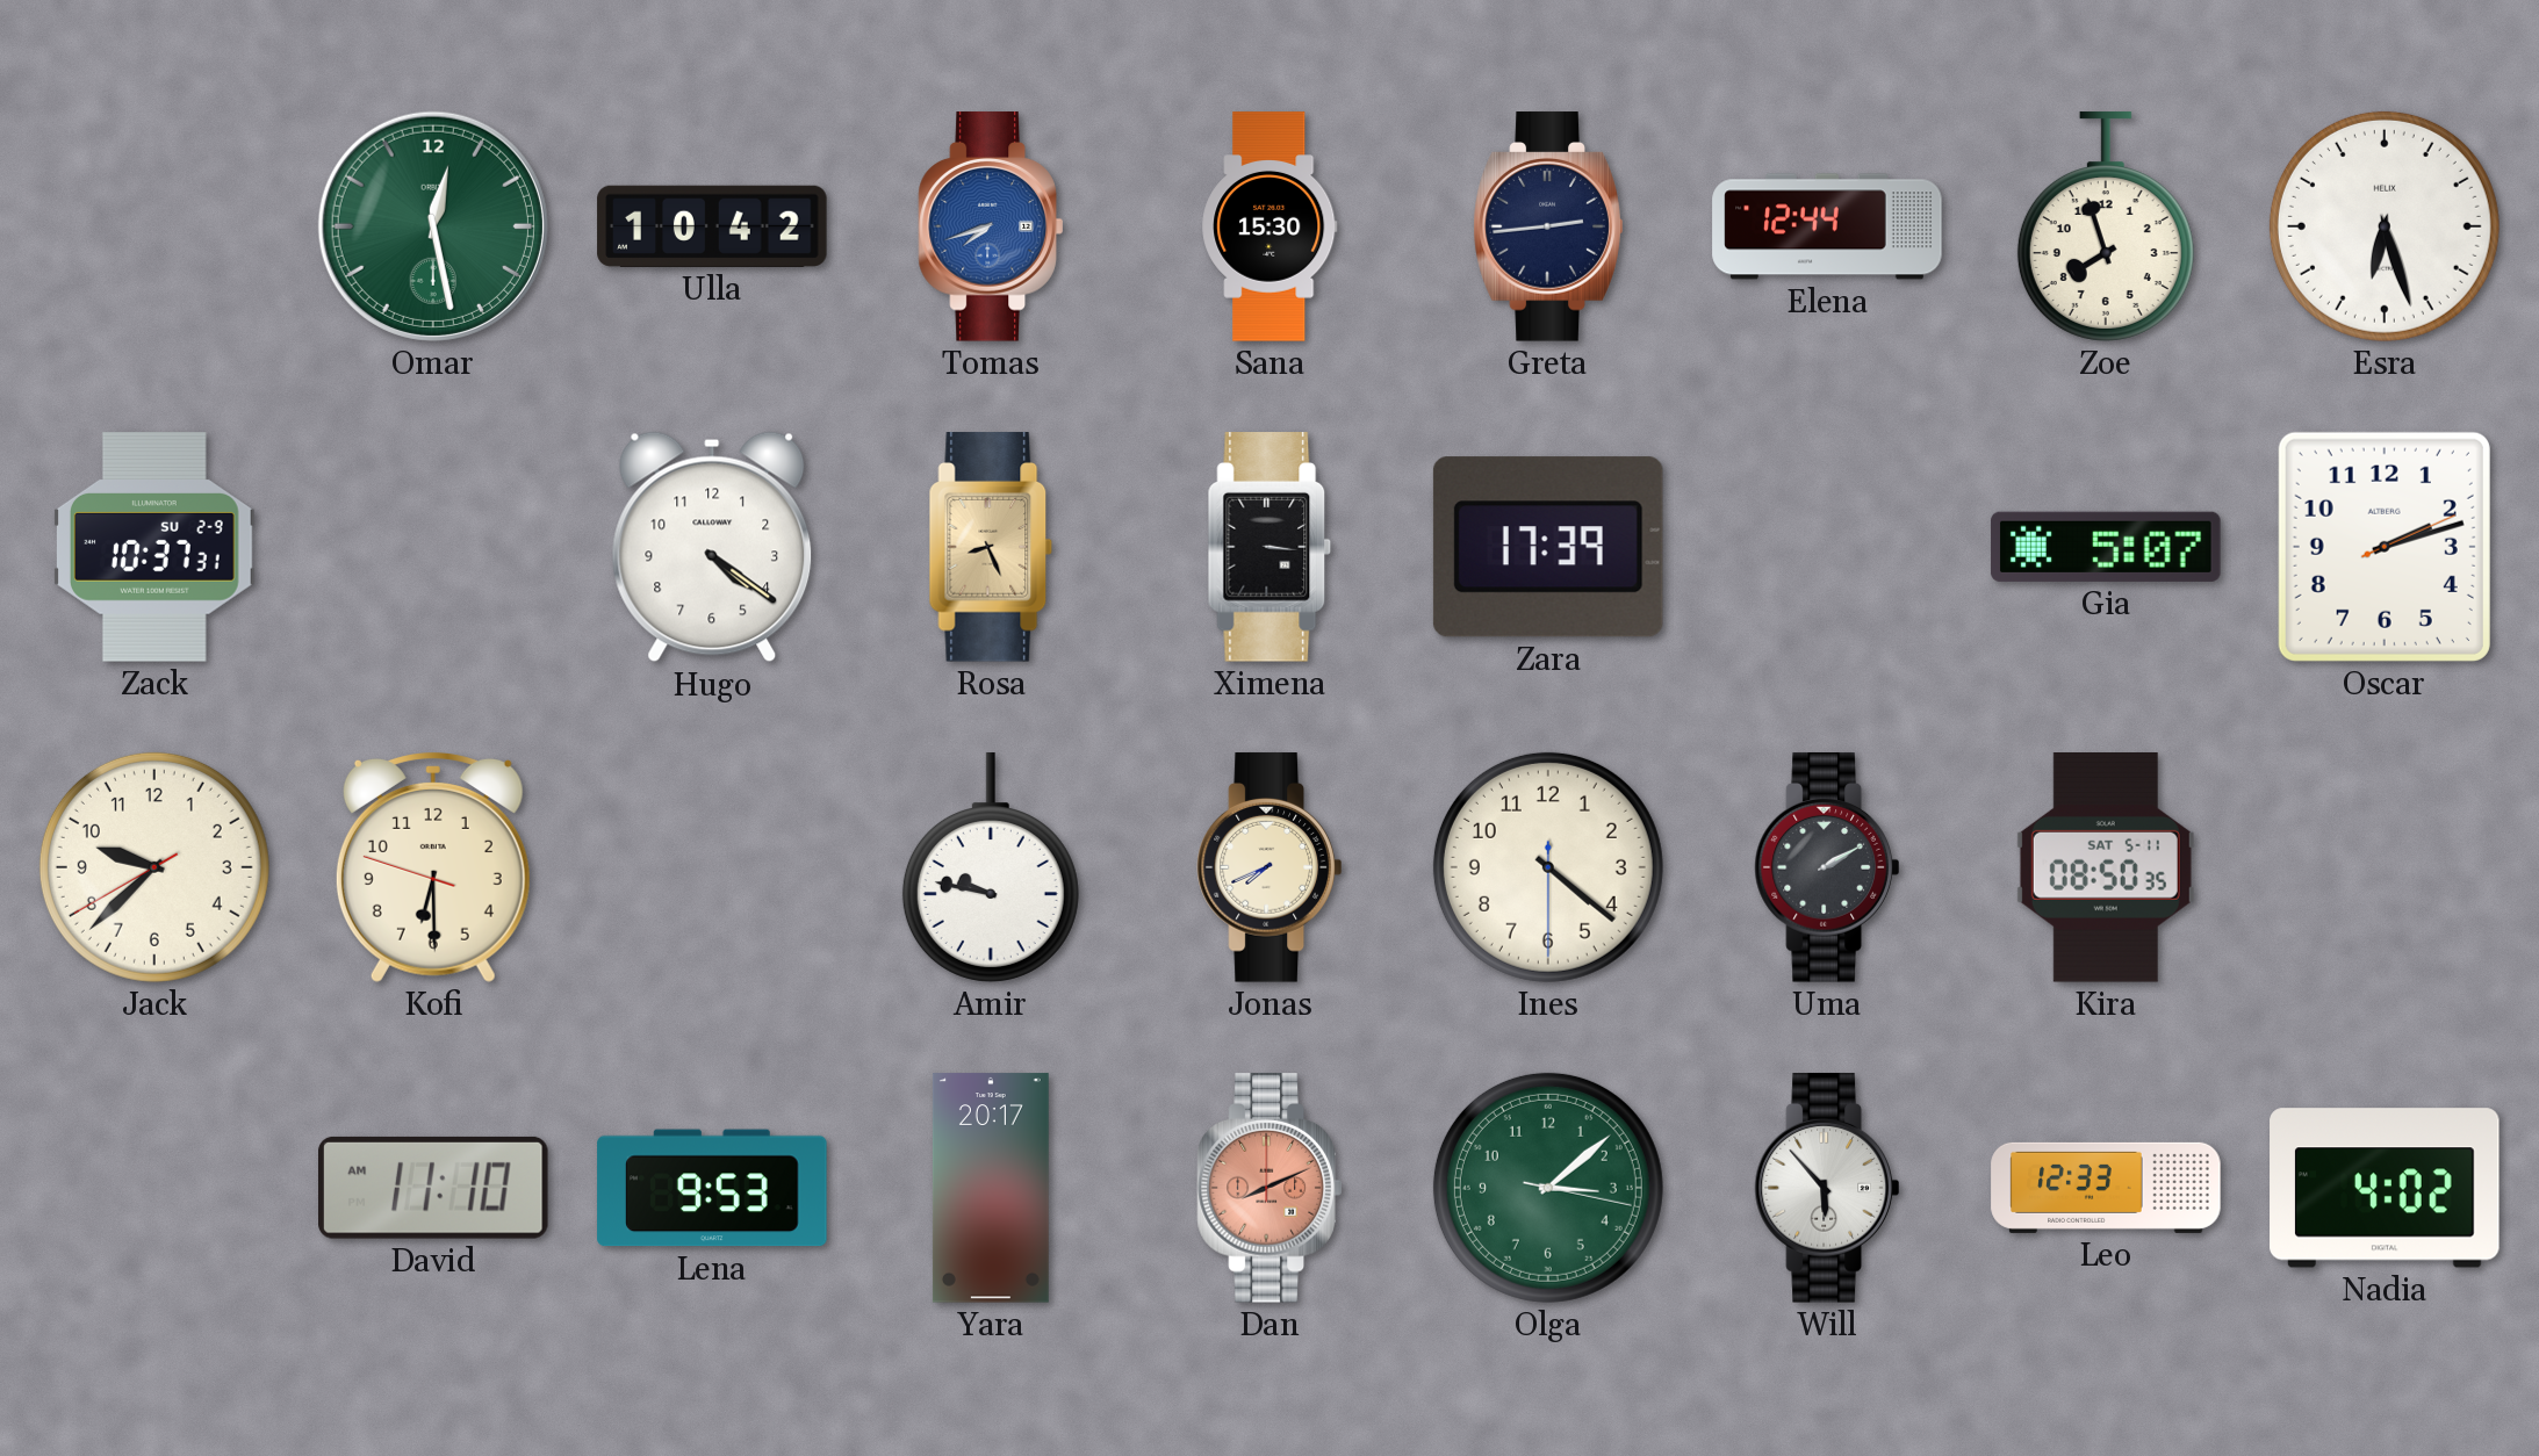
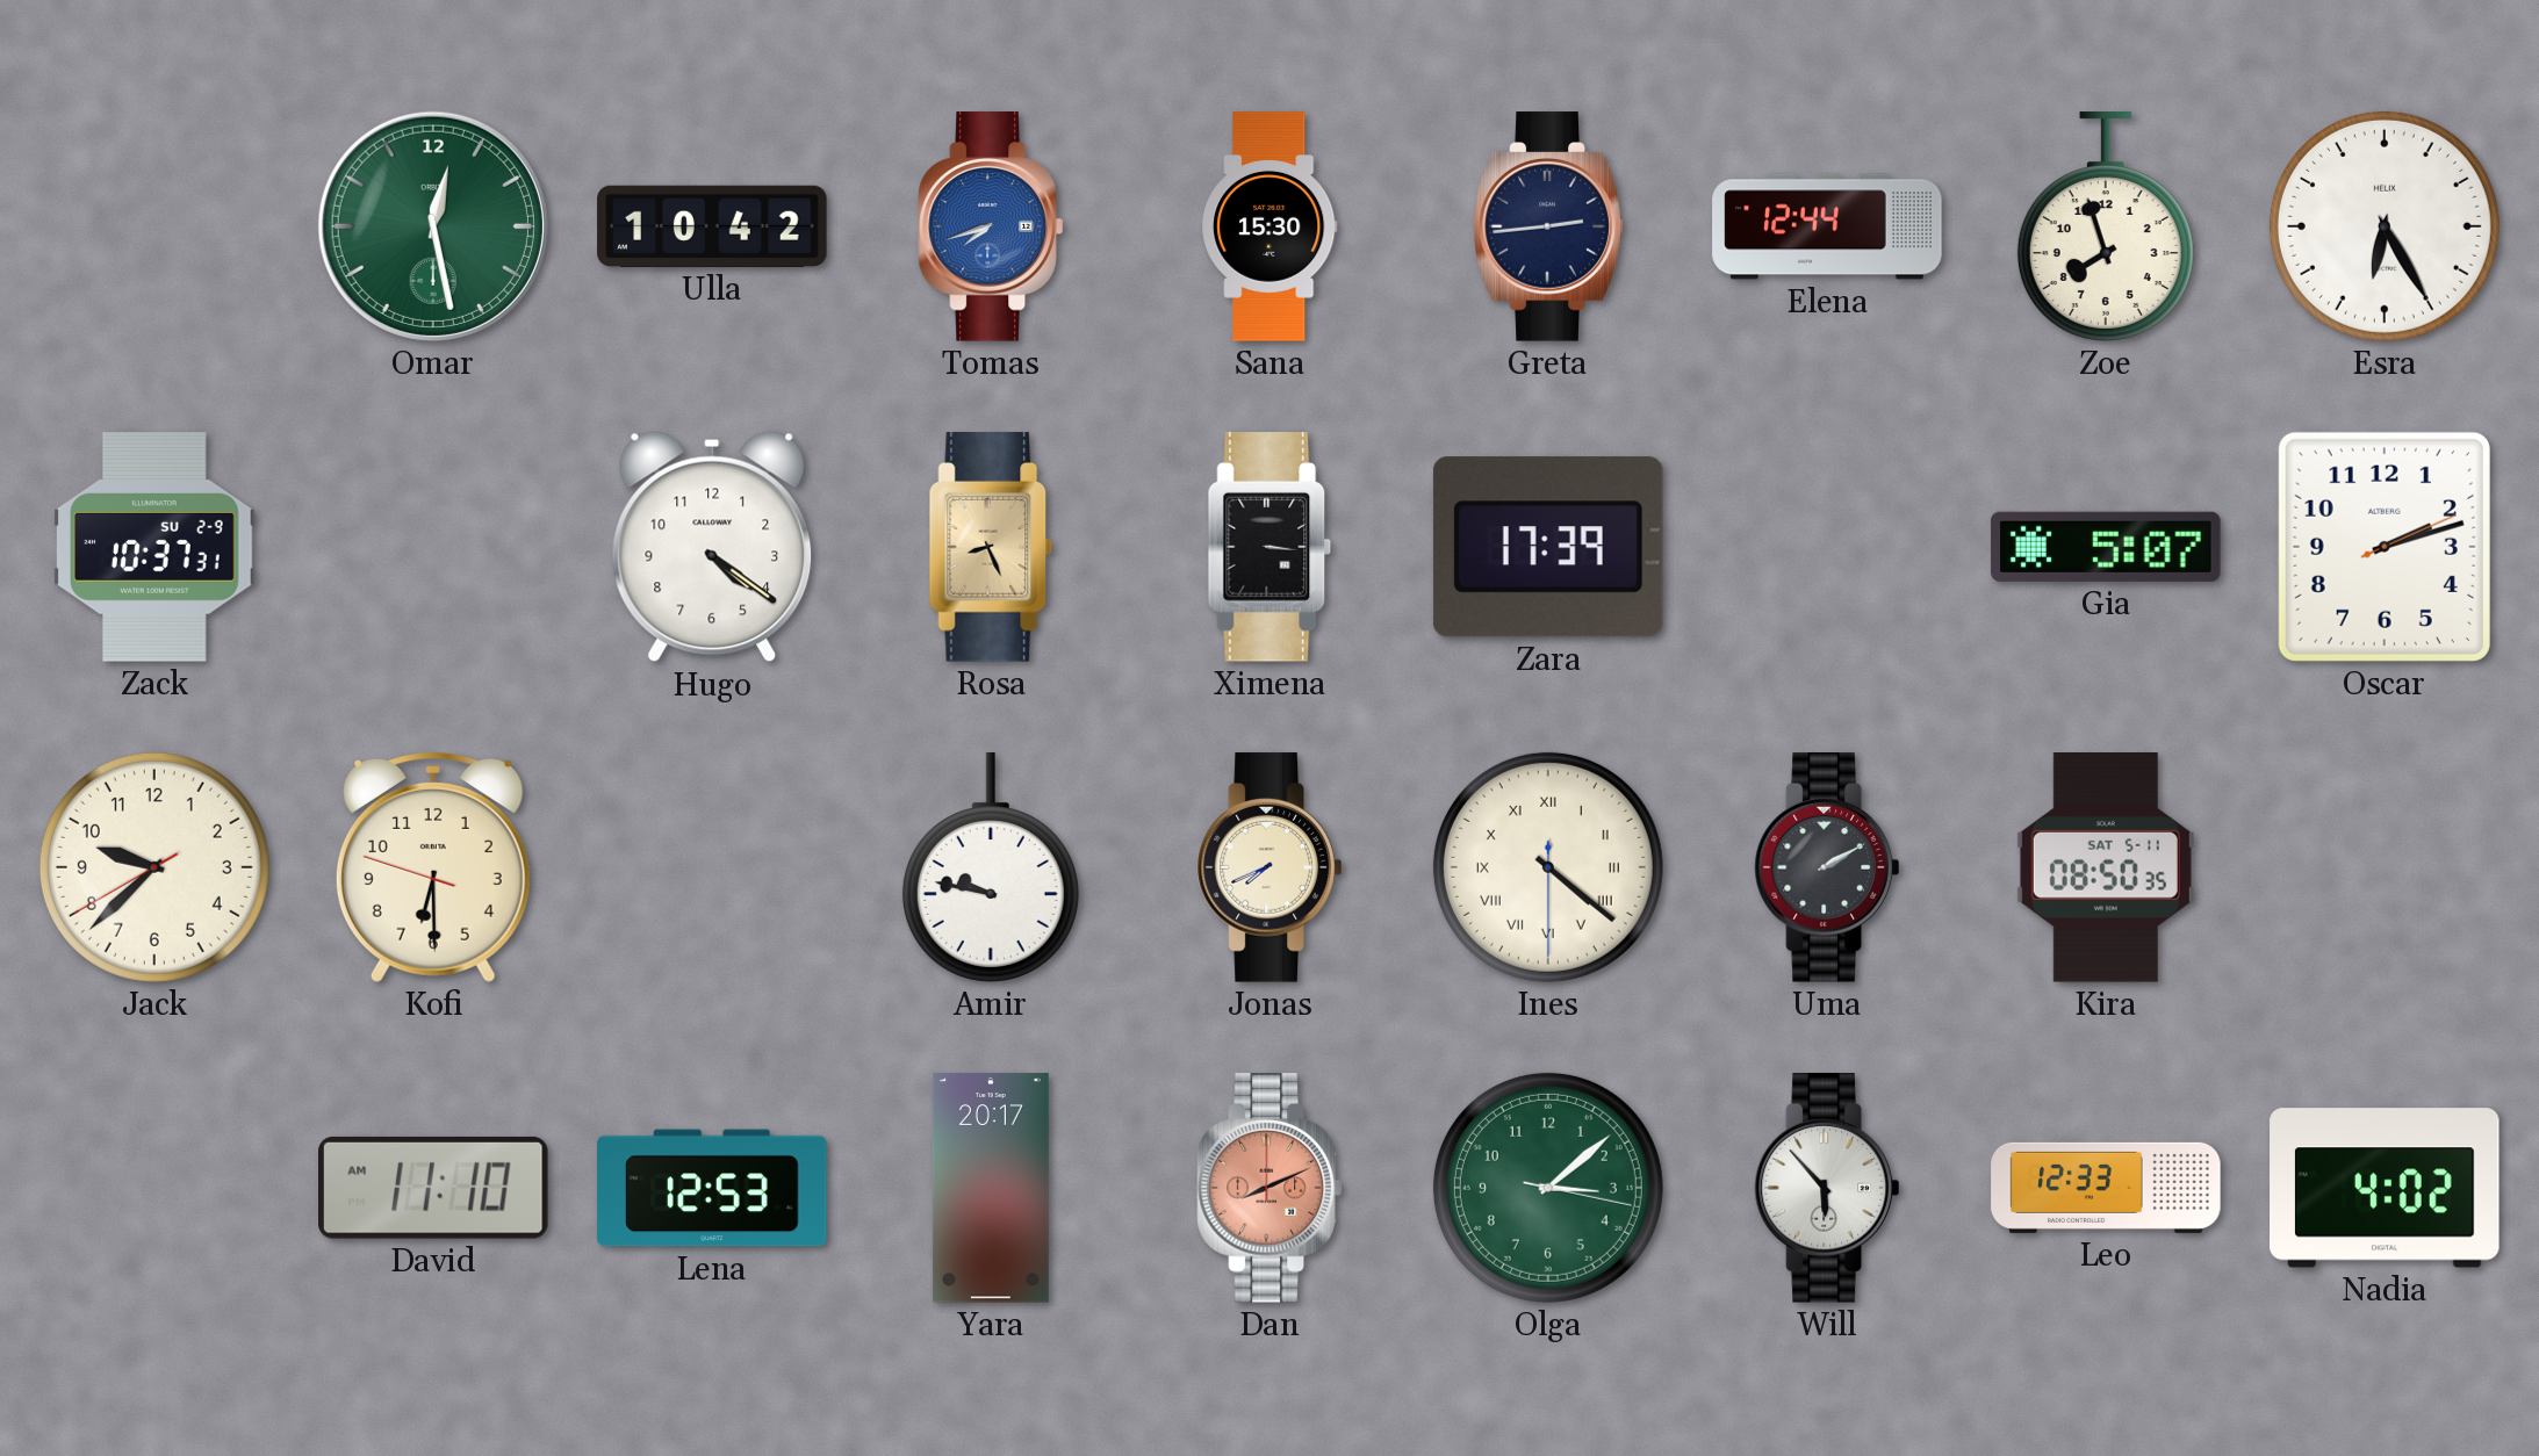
Esra: 6:27 -> 6:25 (2385, 226)
Ines numerals: Arabic -> Roman (1548, 867)
Lena: 9:53 -> 12:53 (712, 1188)
